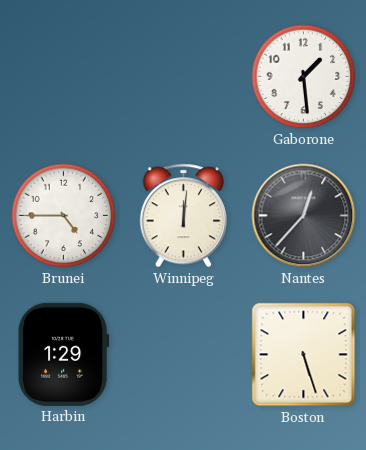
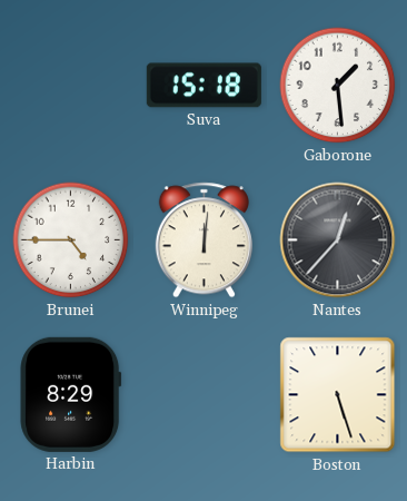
Suva: none -> 15:18 (203, 86)
Harbin: 1:29 -> 8:29 (71, 394)
